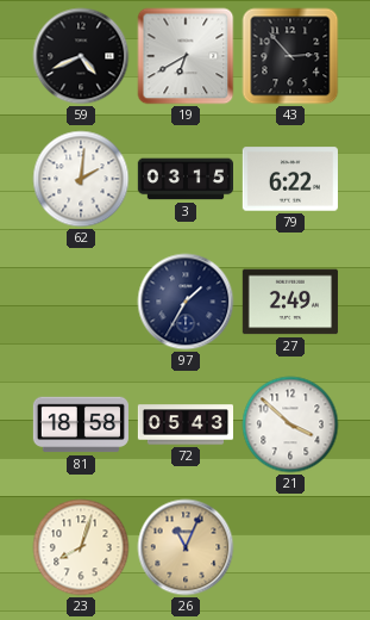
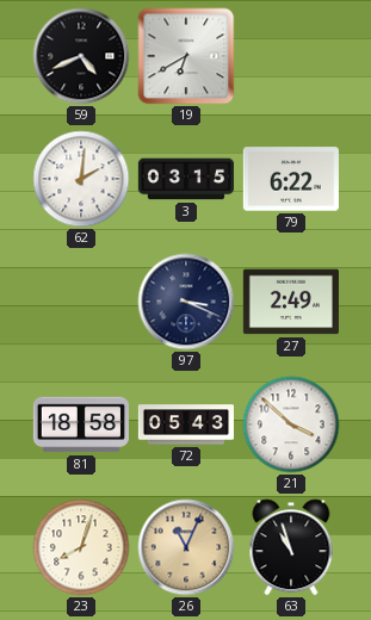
43: 2:53 -> none (290, 56)
97: 1:35 -> 3:19 (186, 302)
63: none -> 10:57 (291, 547)
